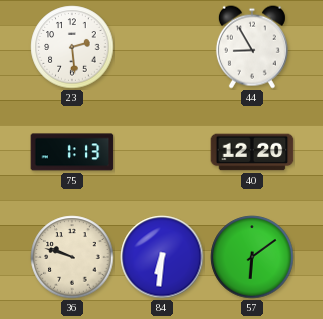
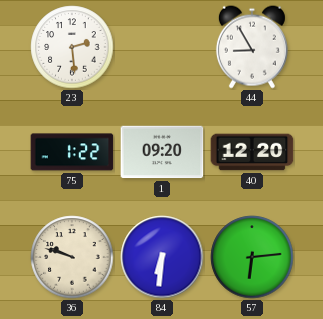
75: 1:13 -> 1:22 (72, 152)
1: none -> 09:20 (162, 152)
57: 6:09 -> 6:14 (252, 257)
